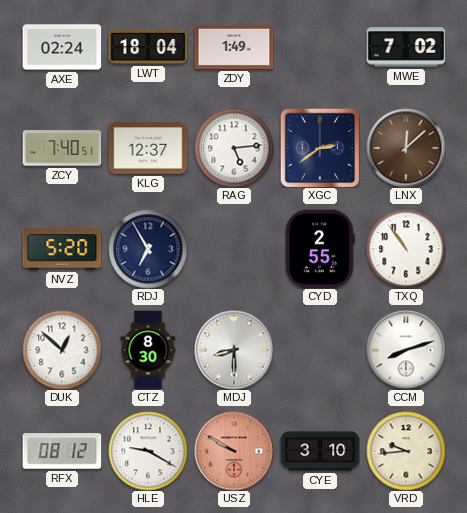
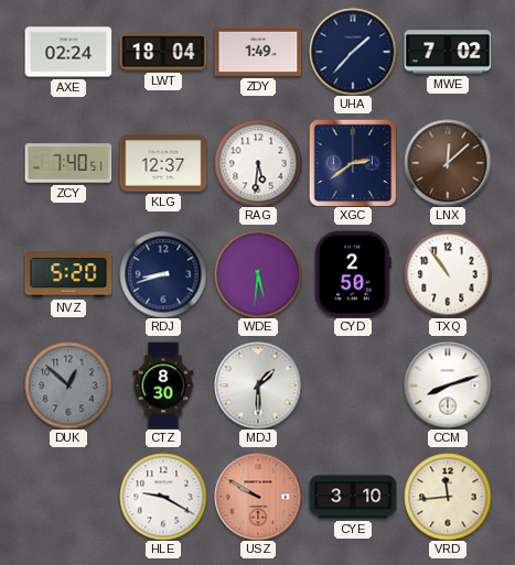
UHA: none -> 1:37 (353, 52)
RAG: 5:14 -> 5:31 (258, 163)
RDJ: 6:55 -> 8:42 (163, 274)
WDE: none -> 5:31 (258, 274)
CYD: 2:55 -> 2:50 (353, 274)
DUK dial: white -> grey (68, 385)
MDJ: 8:30 -> 1:30 (258, 385)
RFX: 08:12 -> none (62, 451)
VRD: 9:44 -> 11:44 (448, 497)
